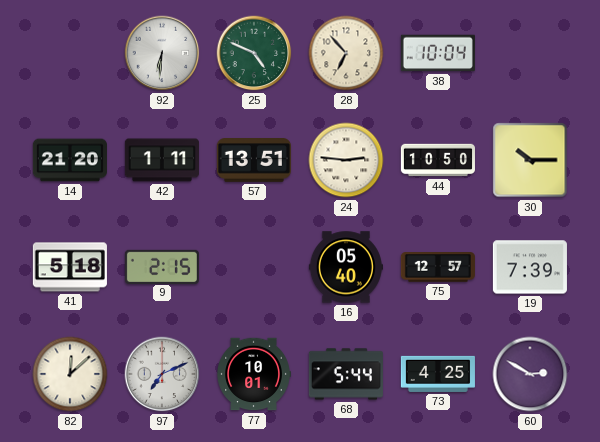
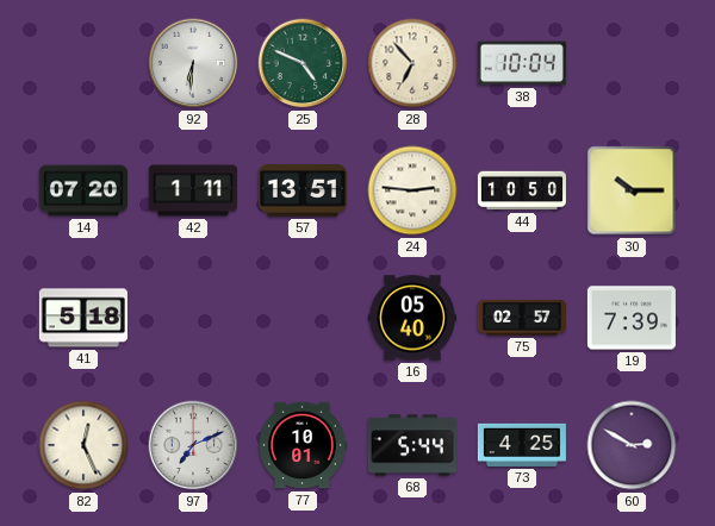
14: 21:20 -> 07:20 (83, 190)
9: 2:15 -> none (162, 266)
75: 12:57 -> 02:57 (522, 318)
82: 12:08 -> 12:26 (83, 445)
